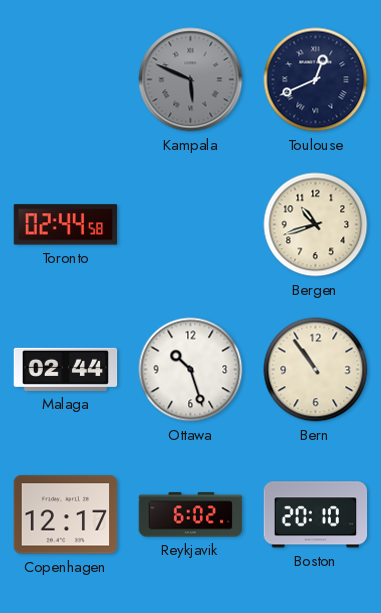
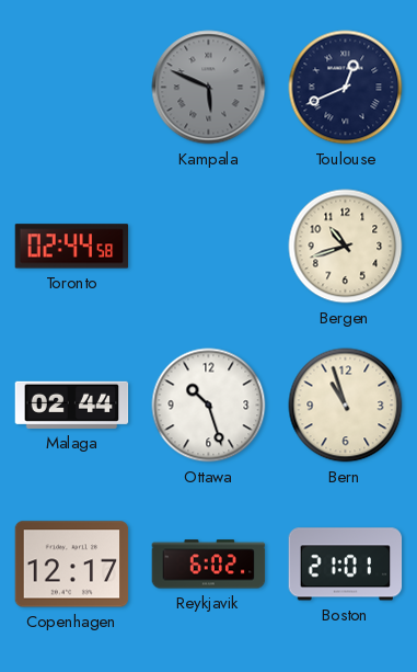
Bern: 10:54 -> 10:57 (346, 406)
Boston: 20:10 -> 21:01 (346, 565)
